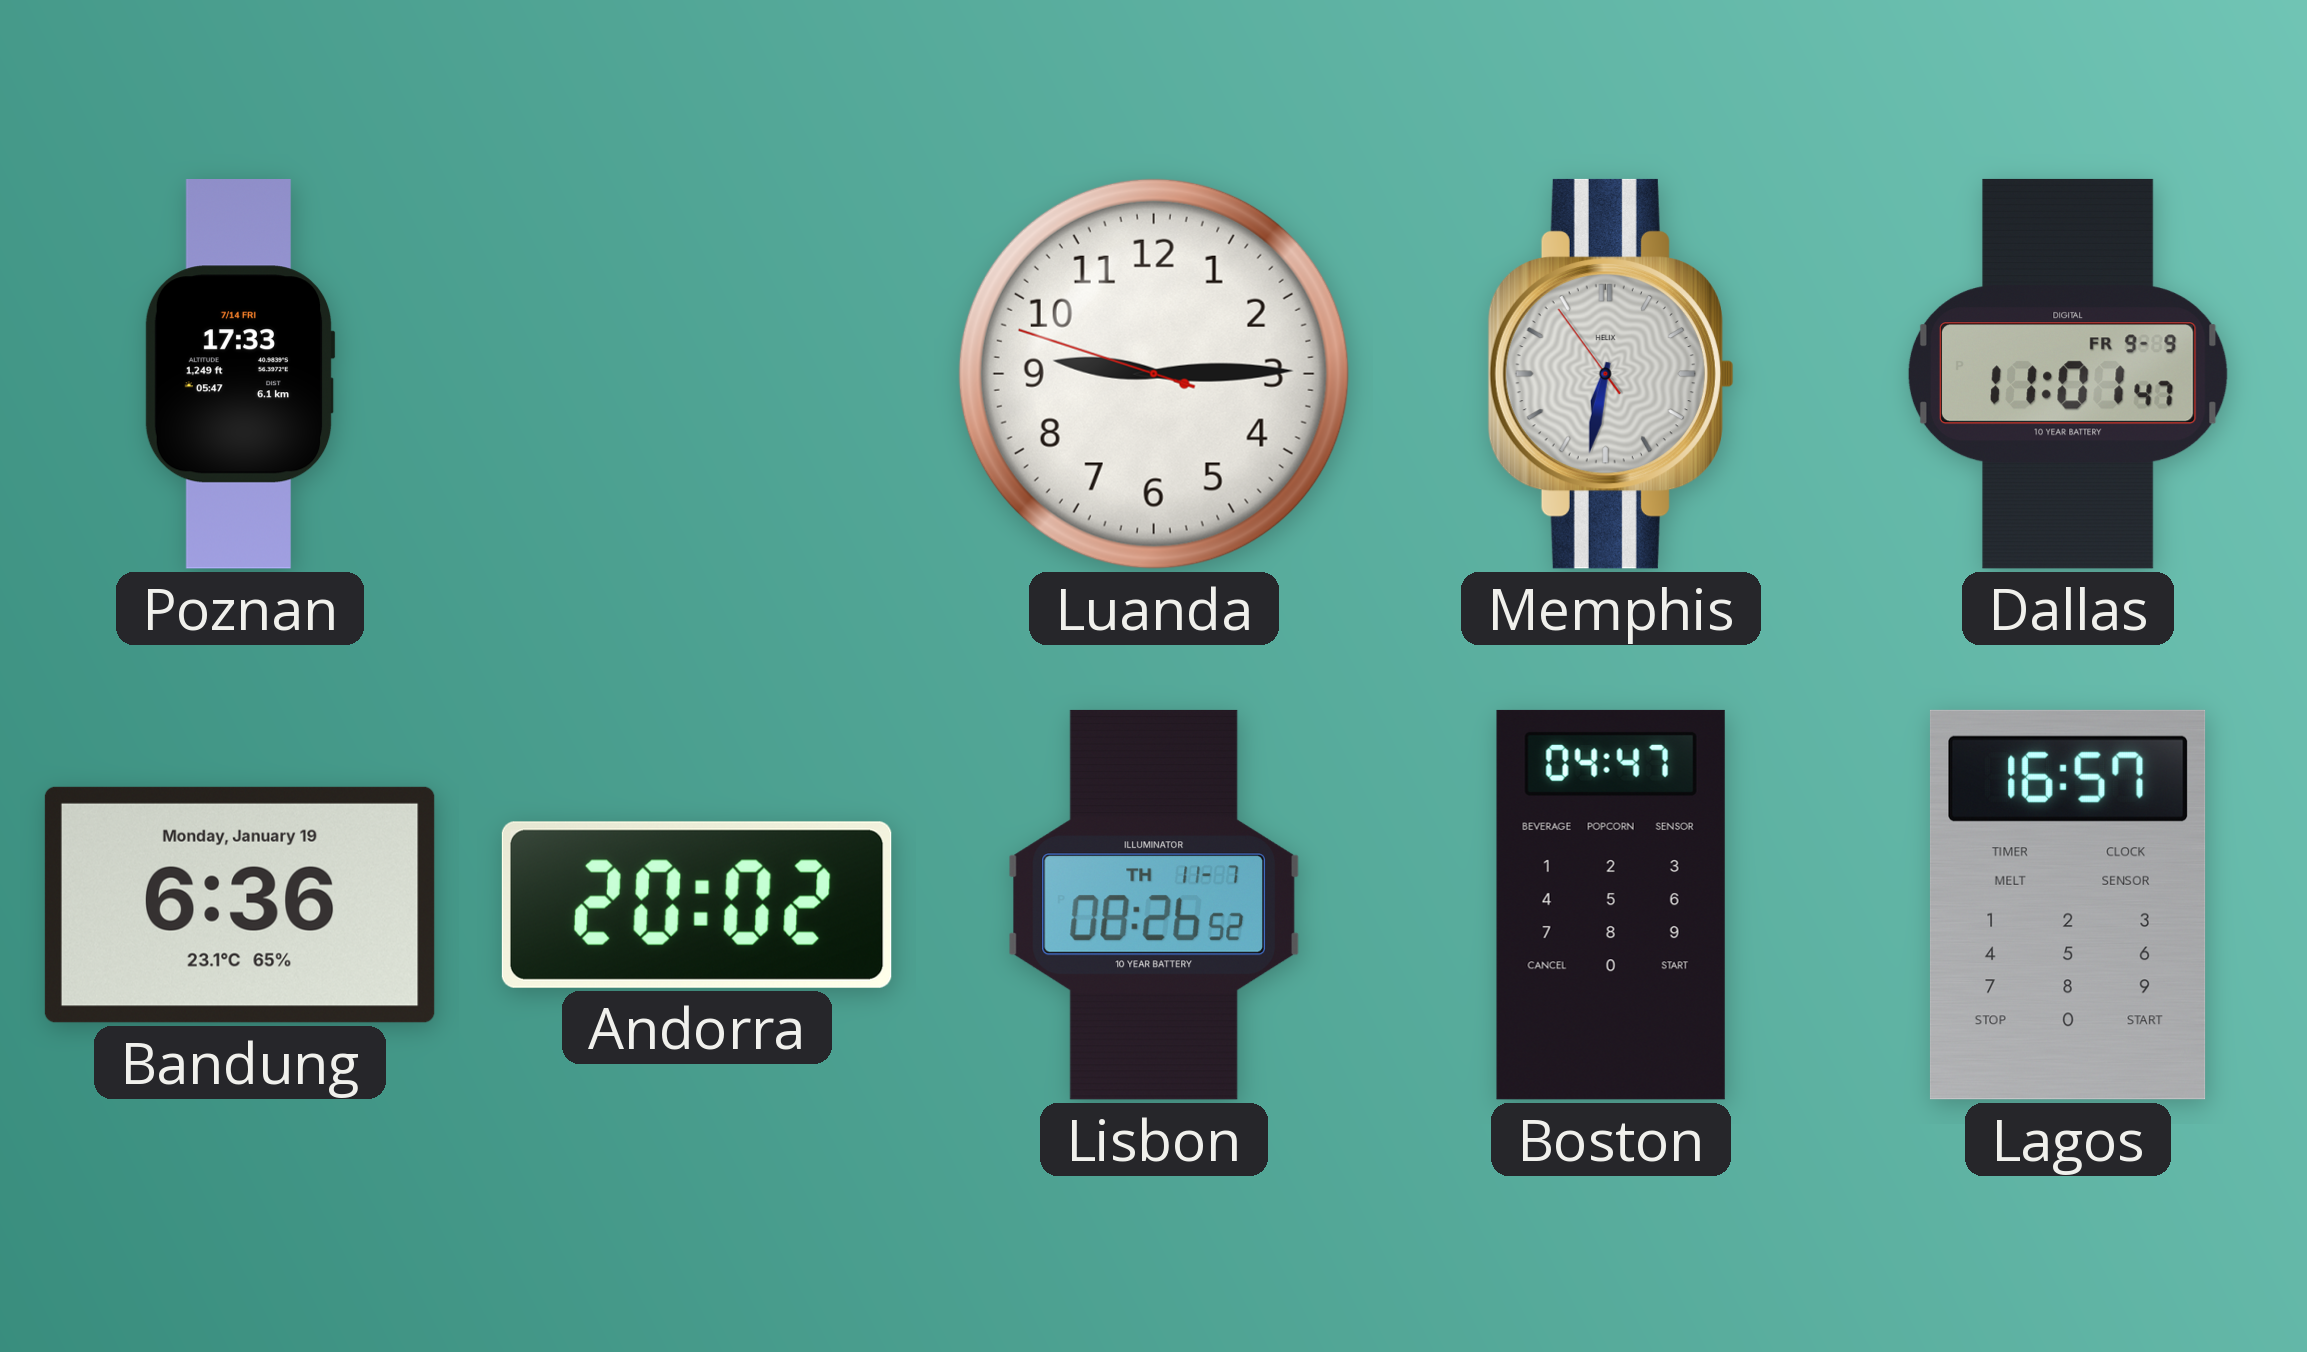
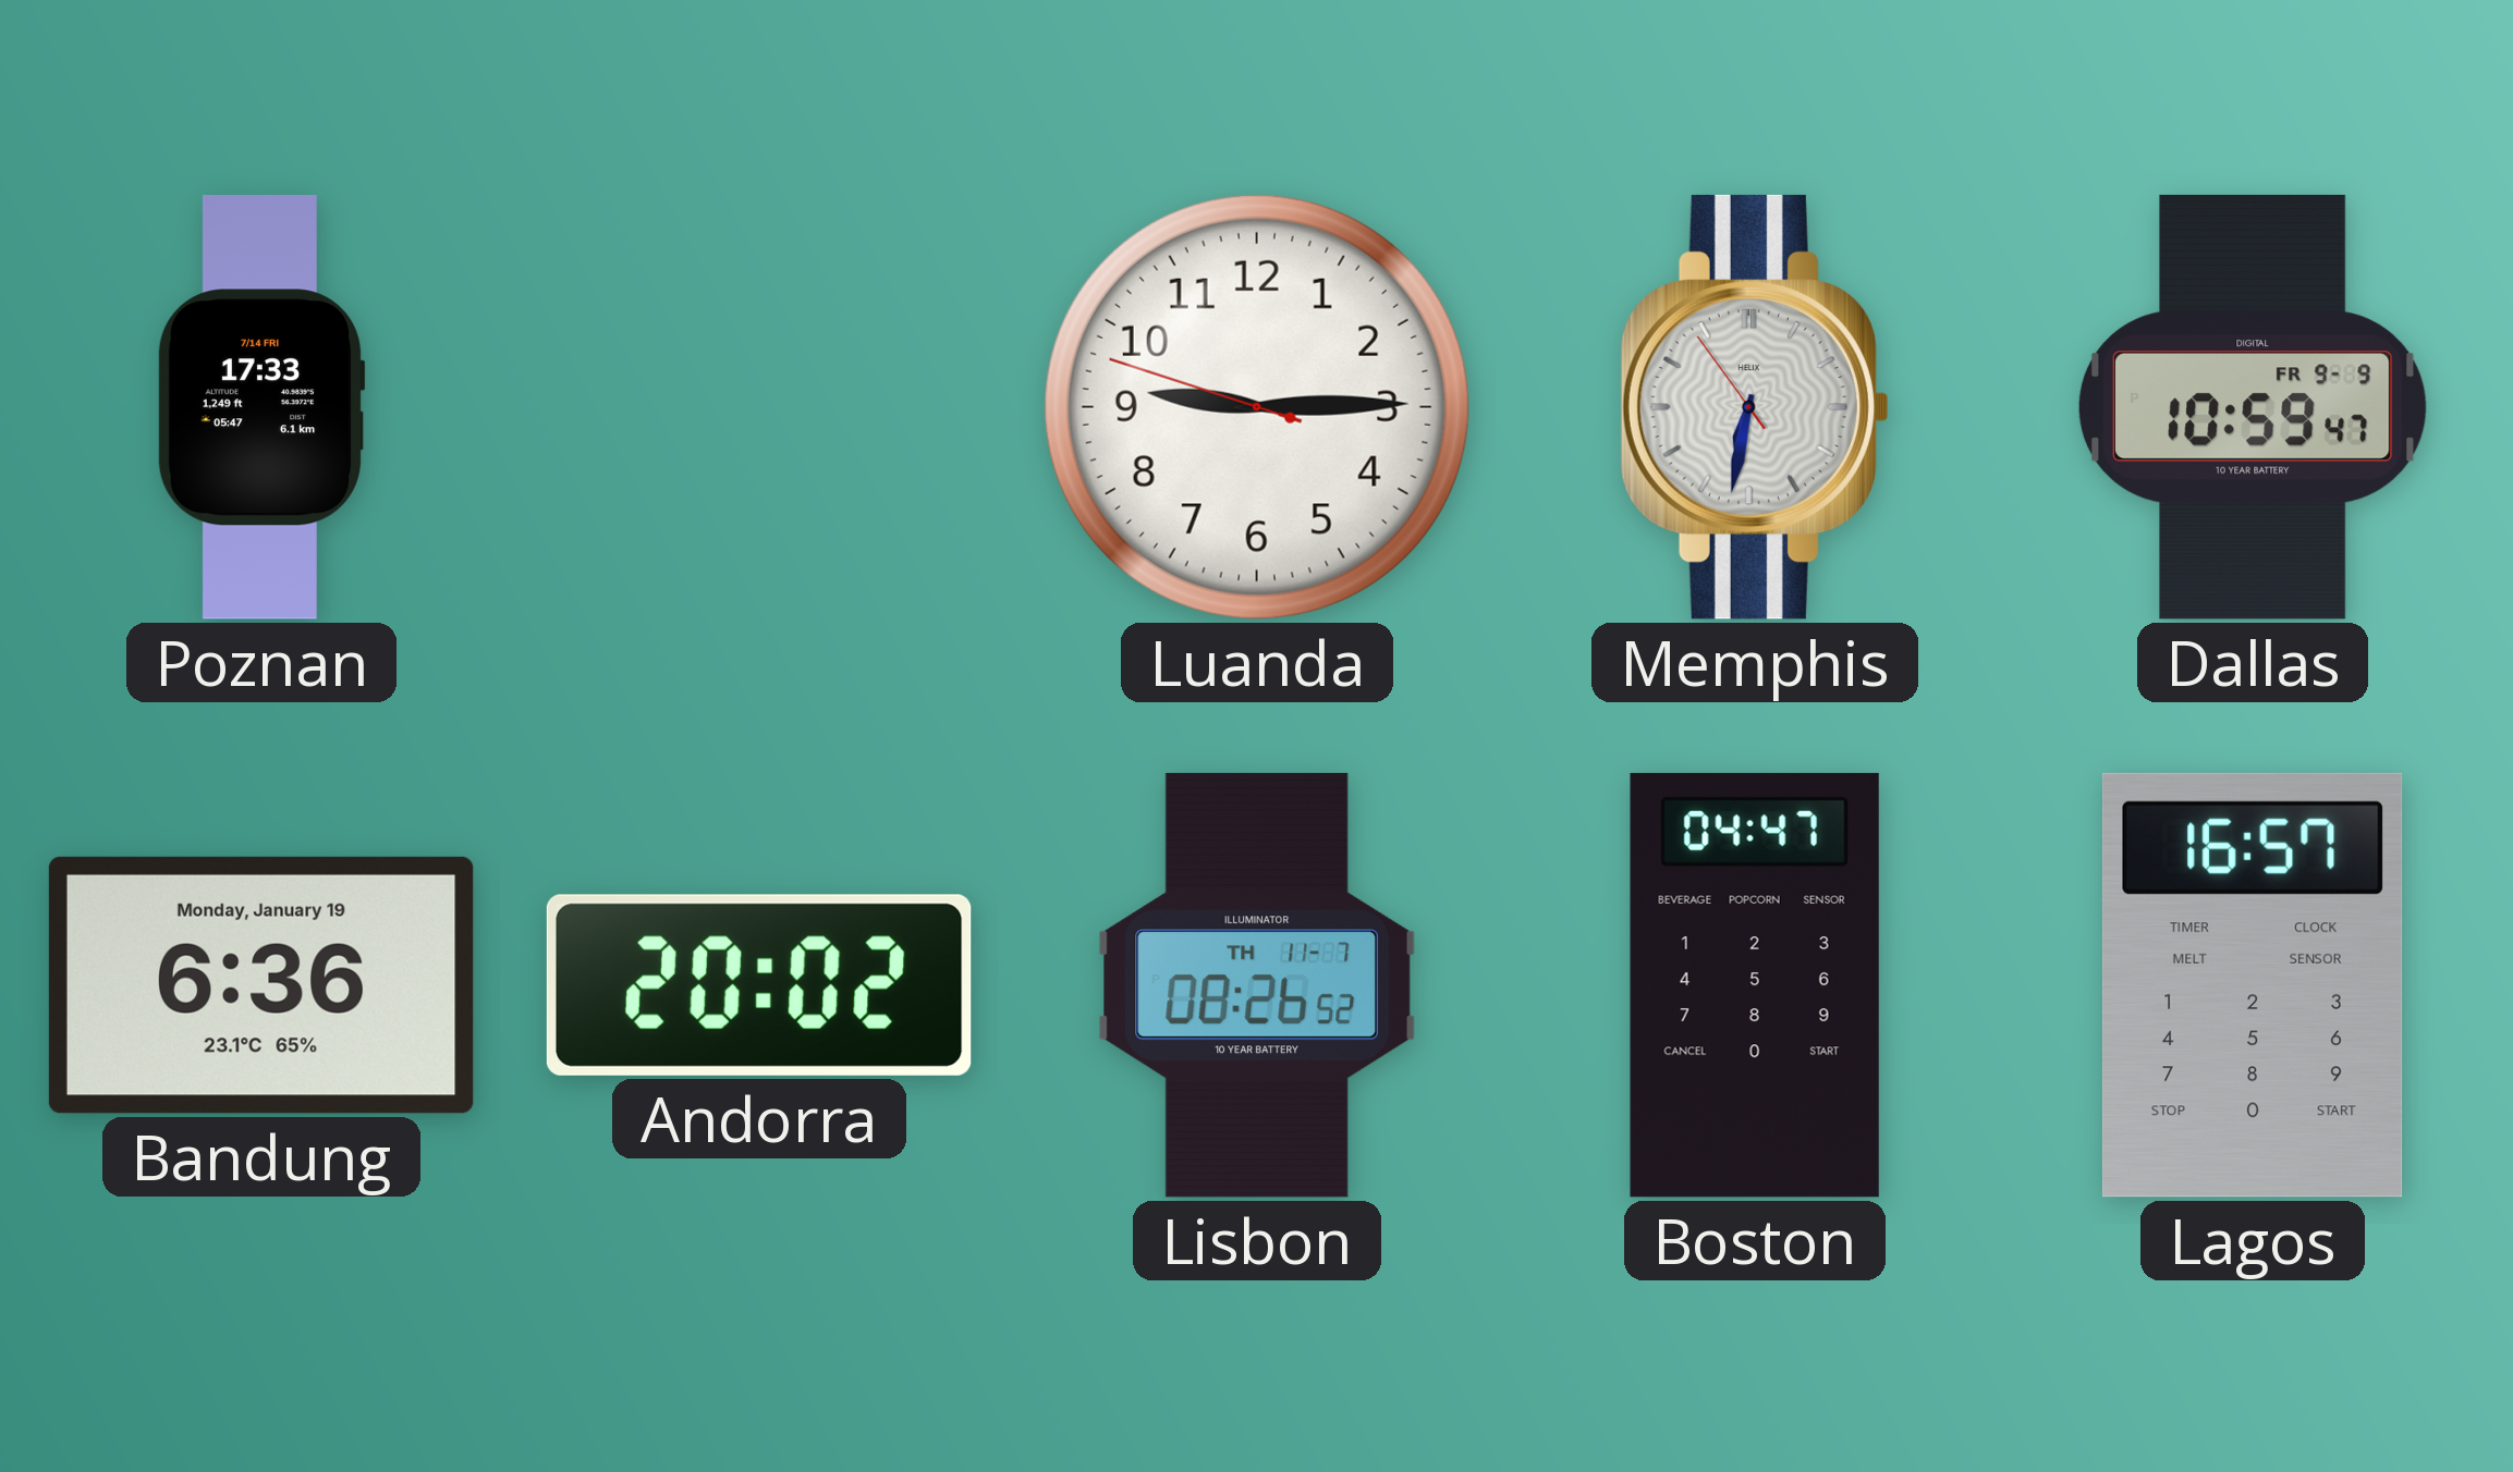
Dallas: 11:01 -> 10:59 (2253, 407)
